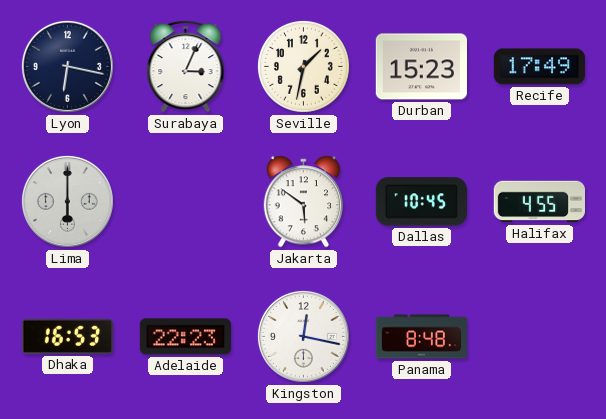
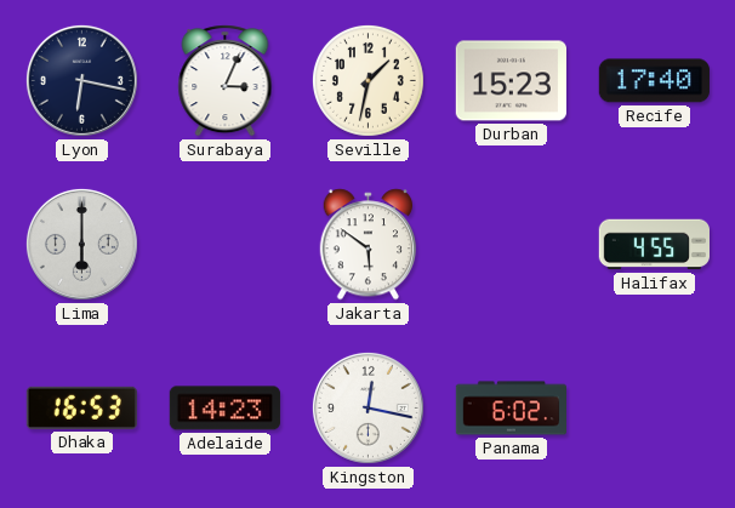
Recife: 17:49 -> 17:40 (654, 81)
Dallas: 10:45 -> none (421, 202)
Adelaide: 22:23 -> 14:23 (224, 409)
Panama: 8:48 -> 6:02 (511, 409)
